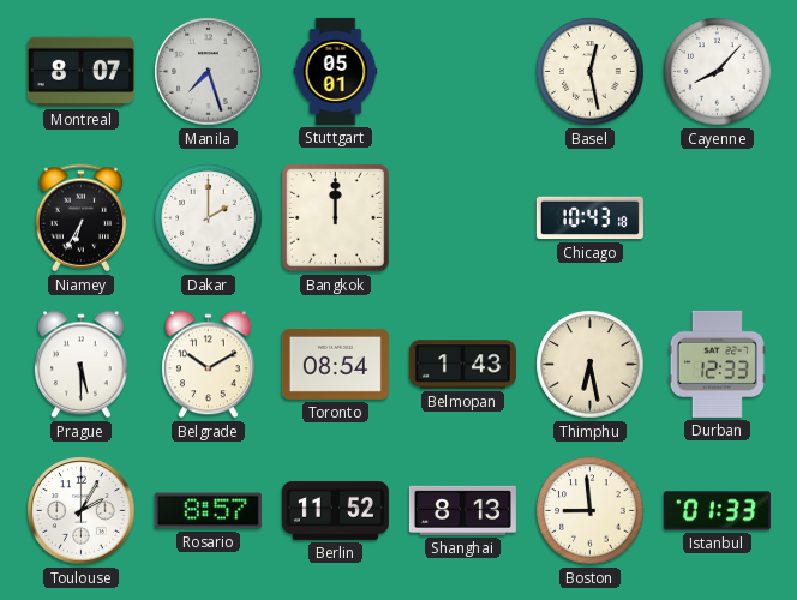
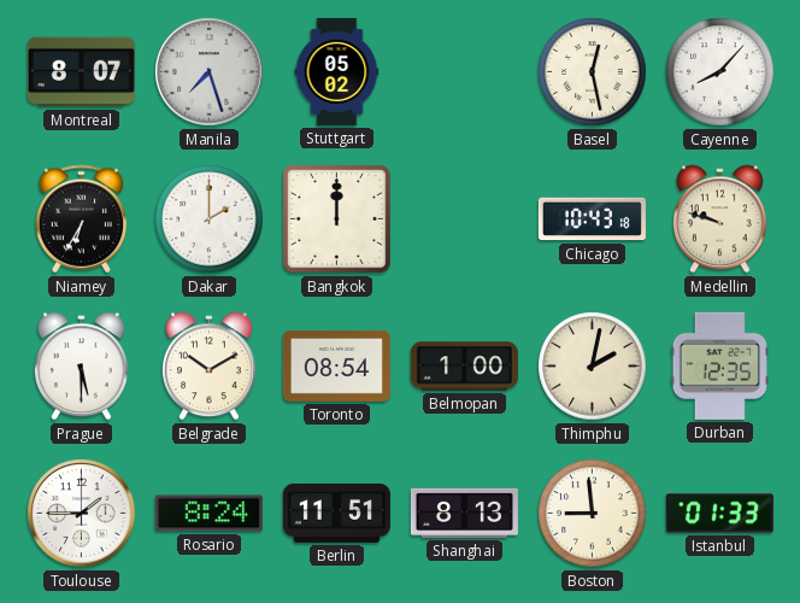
Stuttgart: 05:01 -> 05:02 (337, 71)
Medellin: none -> 9:48 (720, 219)
Belmopan: 1:43 -> 1:00 (464, 367)
Thimphu: 6:28 -> 2:02 (593, 367)
Durban: 12:33 -> 12:35 (719, 365)
Toulouse: 2:05 -> 1:45 (82, 514)
Rosario: 8:57 -> 8:24 (208, 514)
Berlin: 11:52 -> 11:51 (336, 513)
